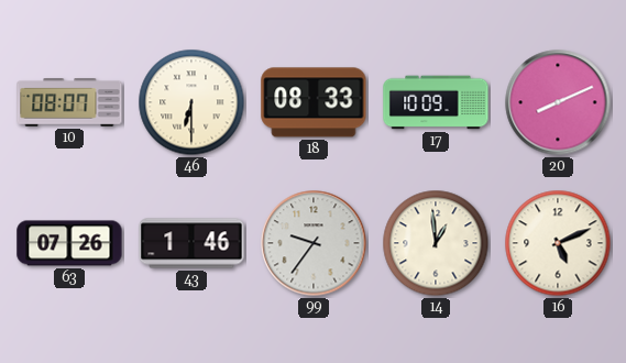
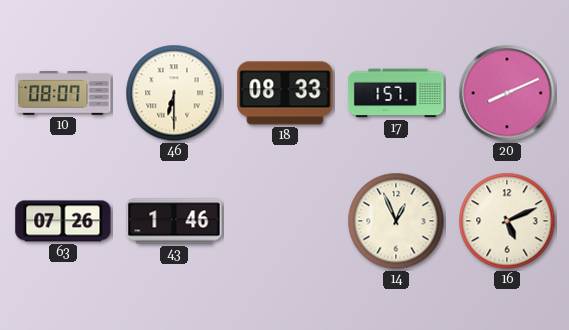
17: 10:09 -> 1:57 (396, 93)
99: 9:36 -> none (314, 243)
14: 12:59 -> 12:56 (396, 221)
